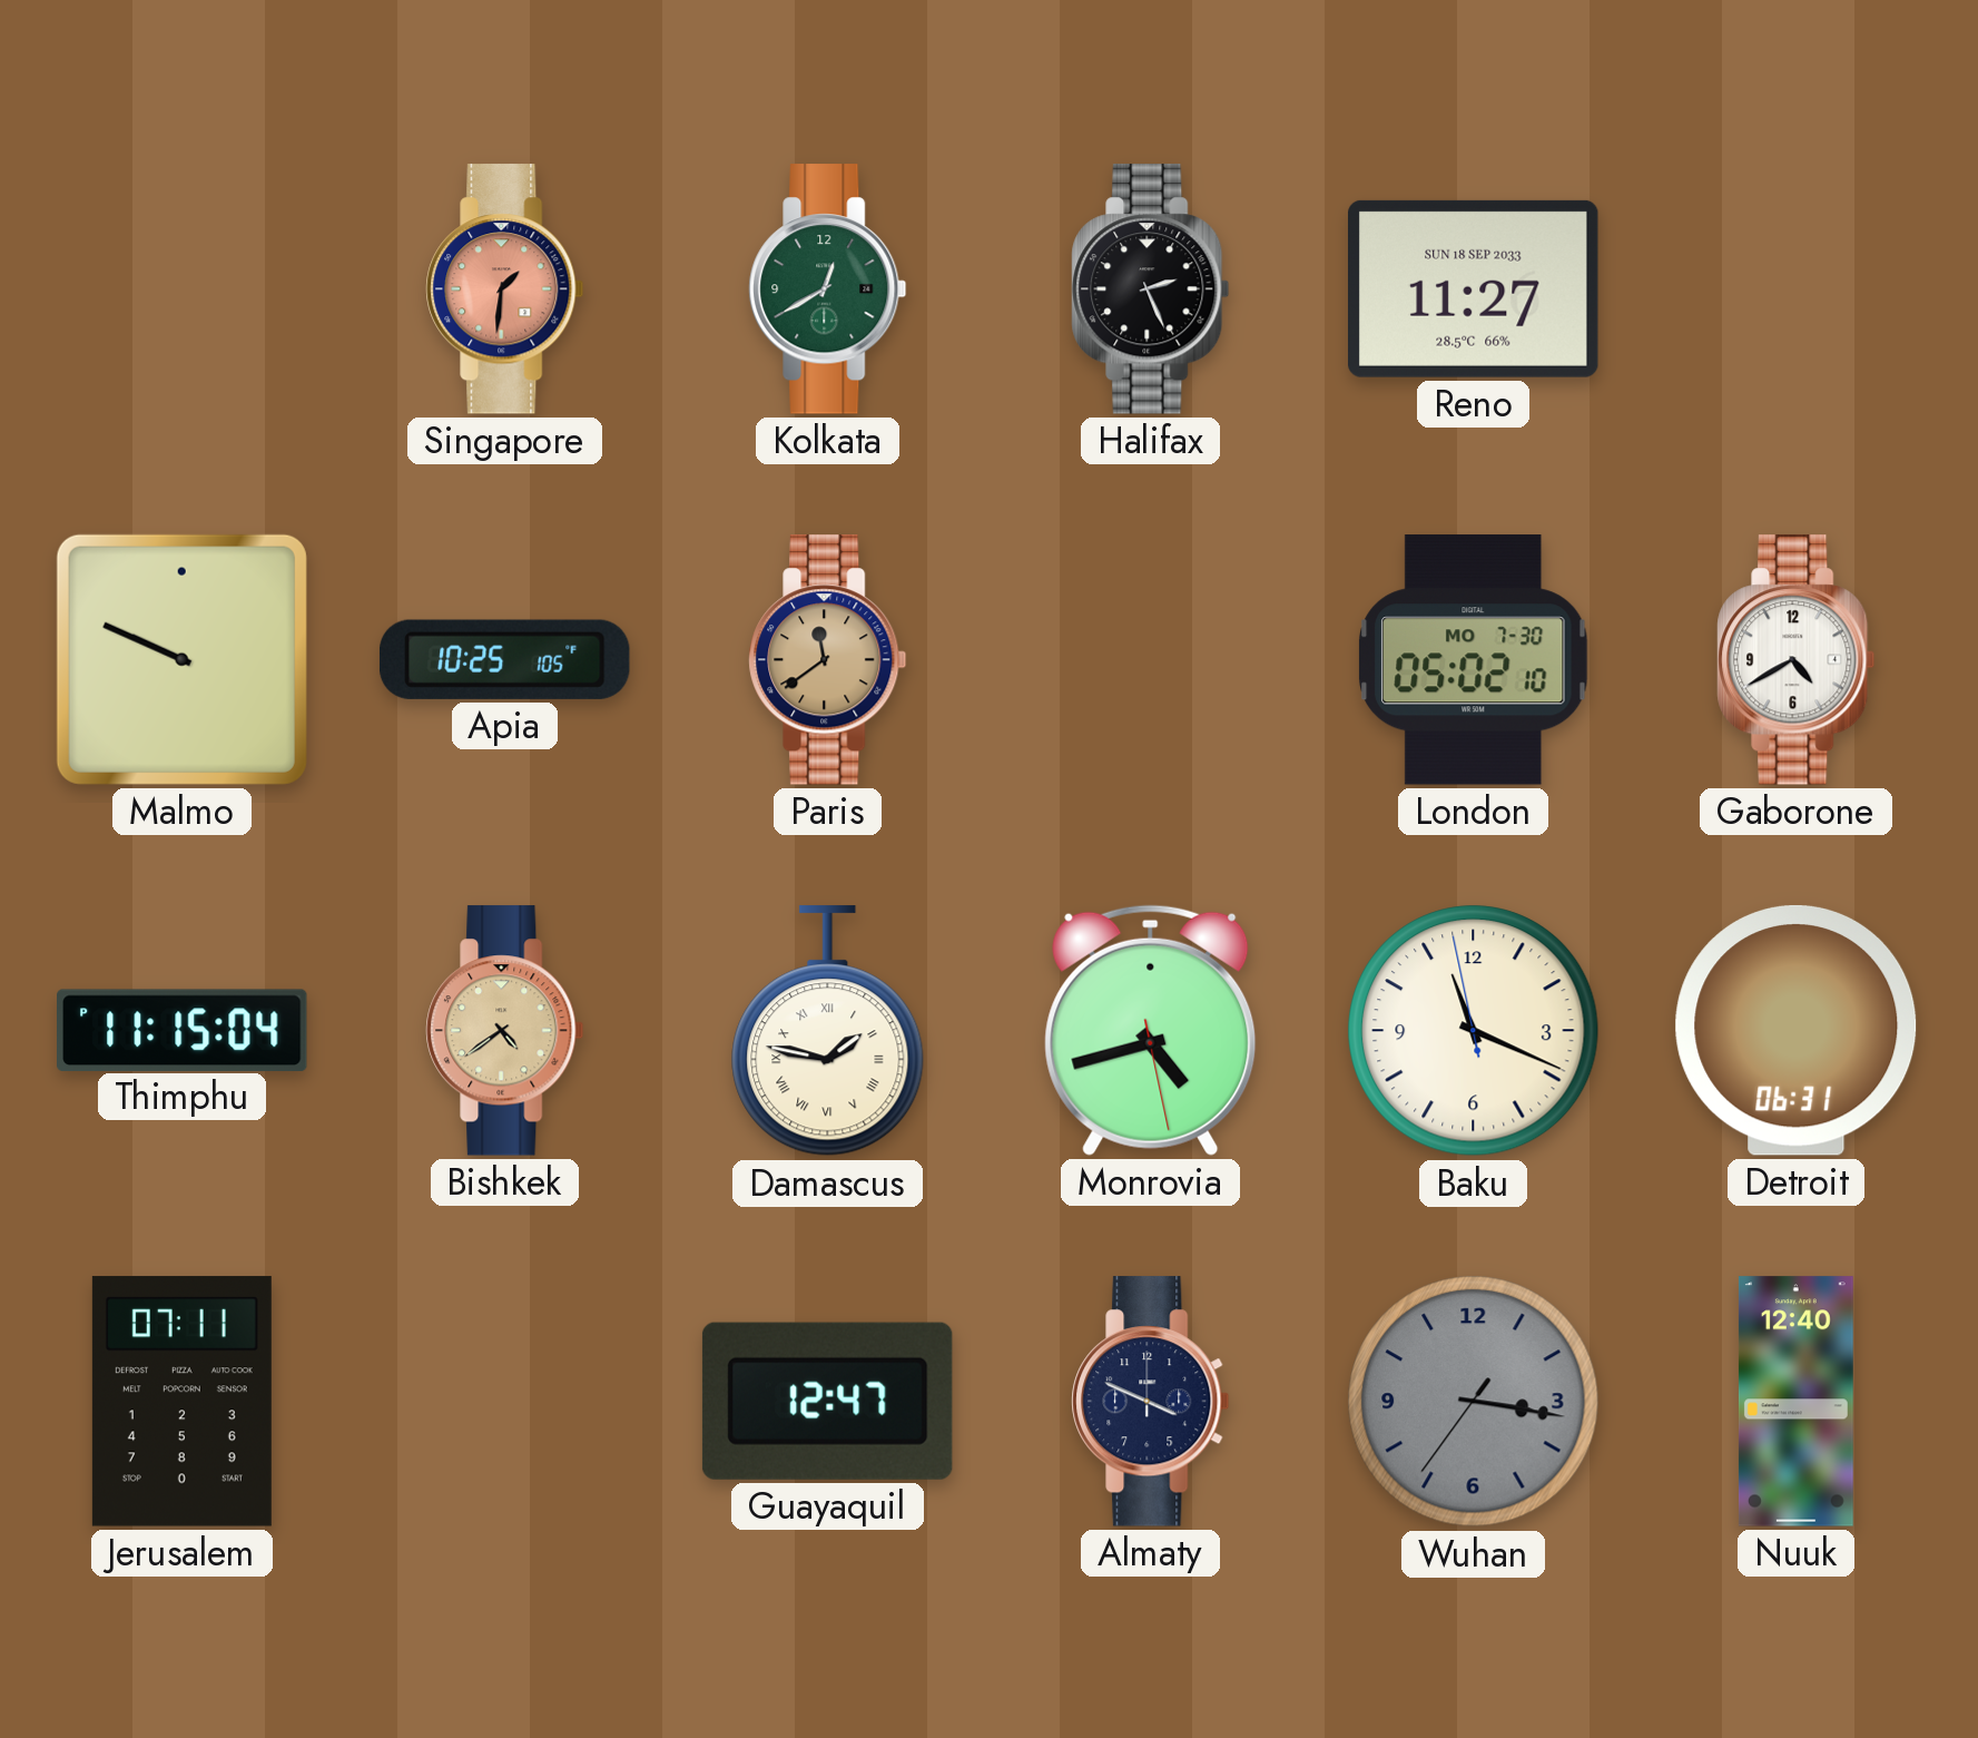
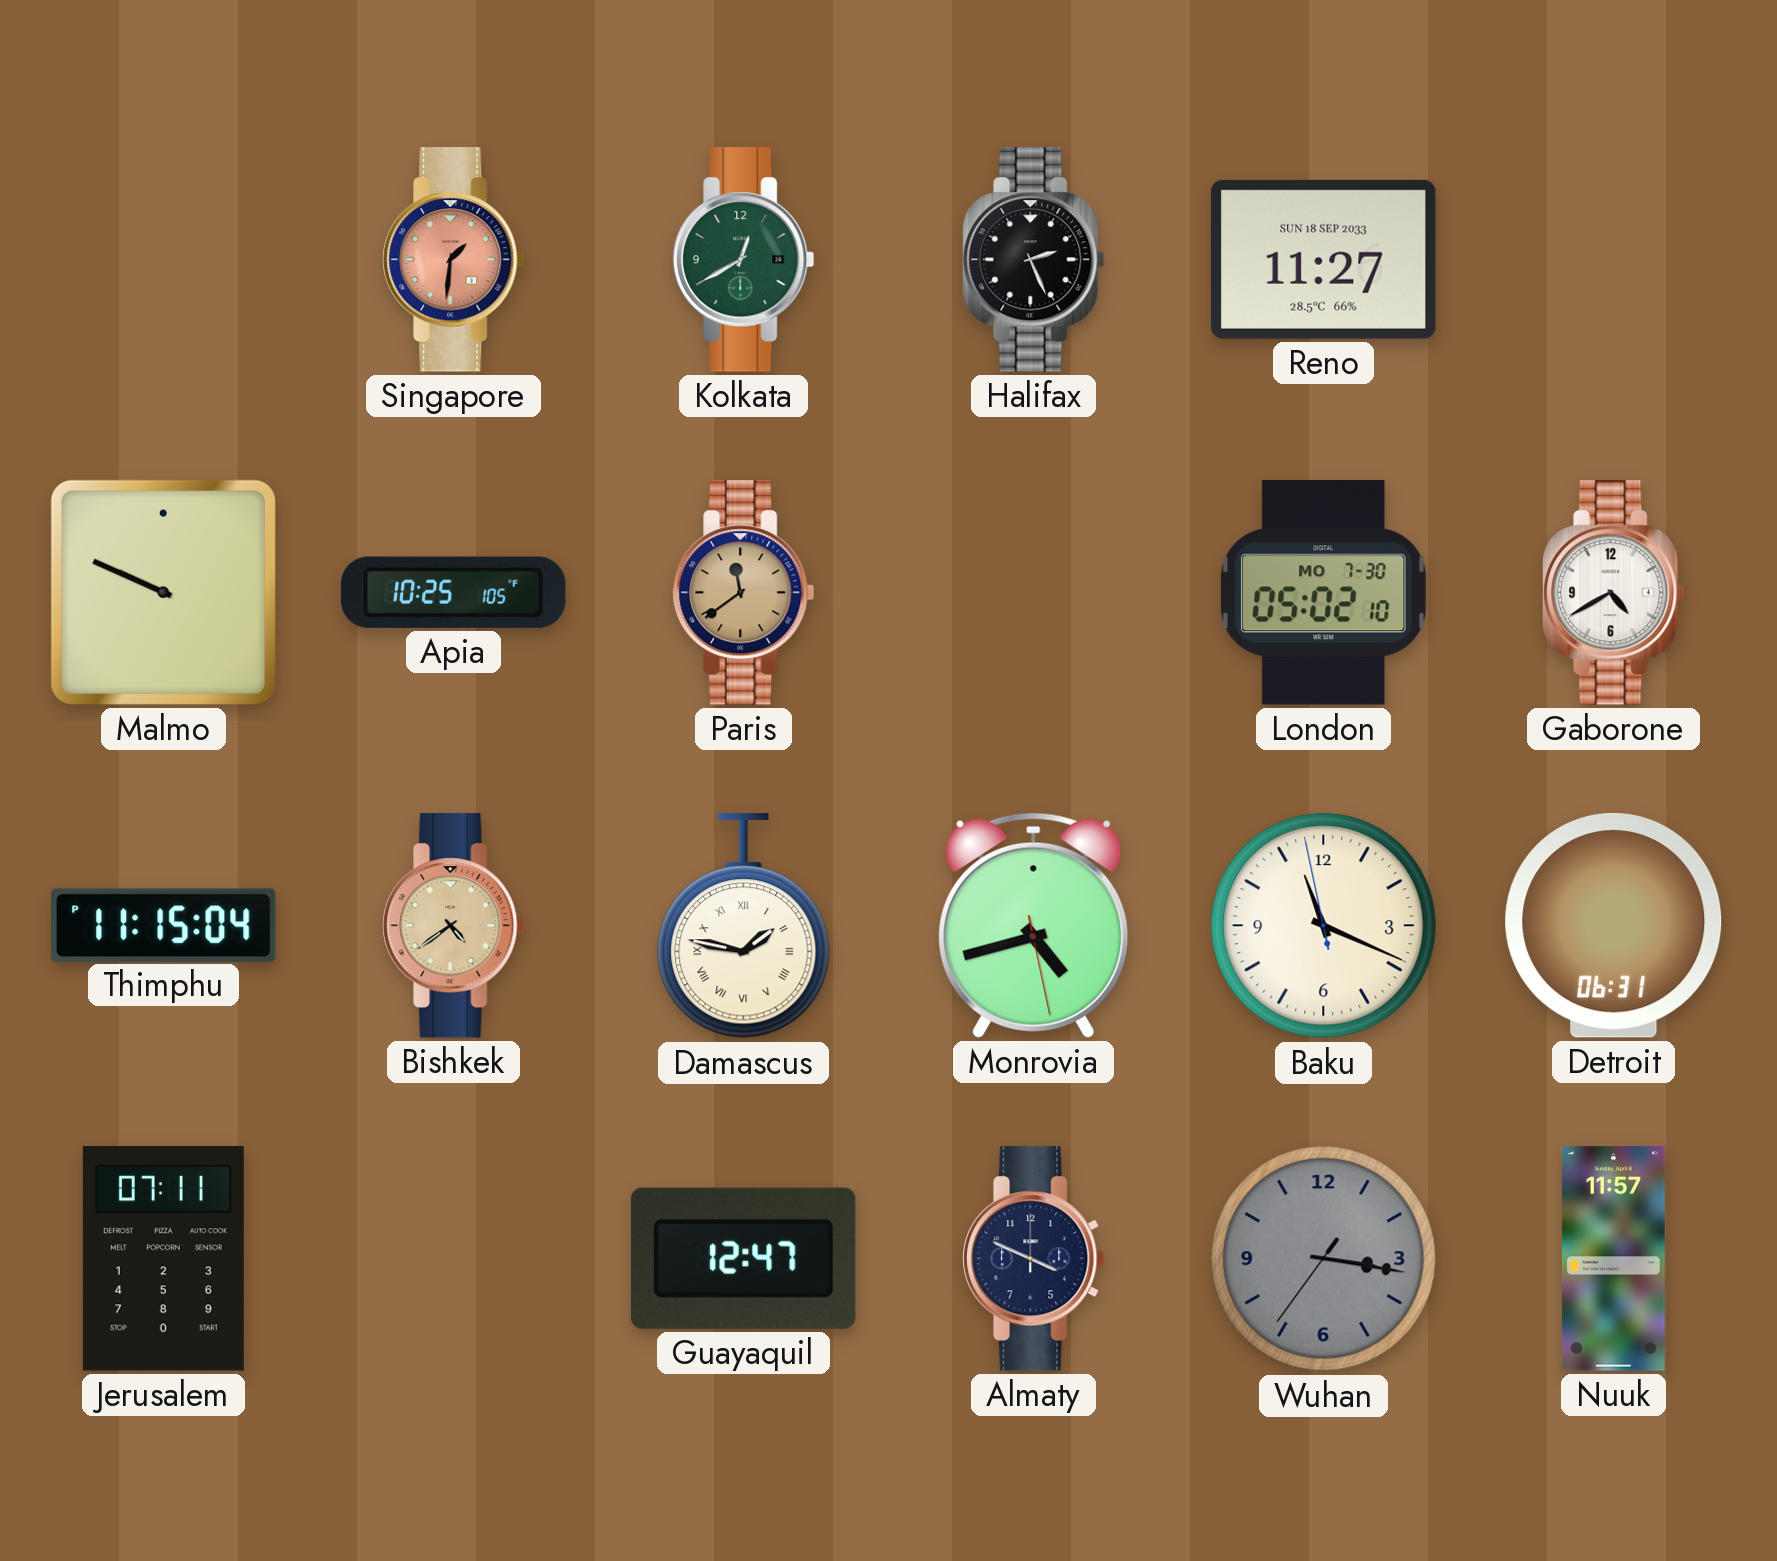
Nuuk: 12:40 -> 11:57 (1613, 1259)
